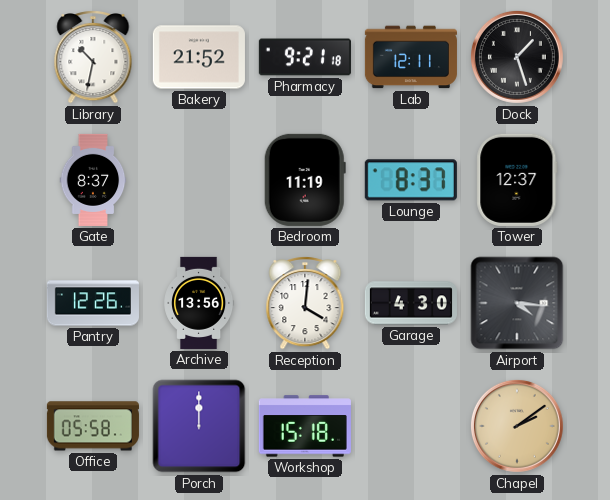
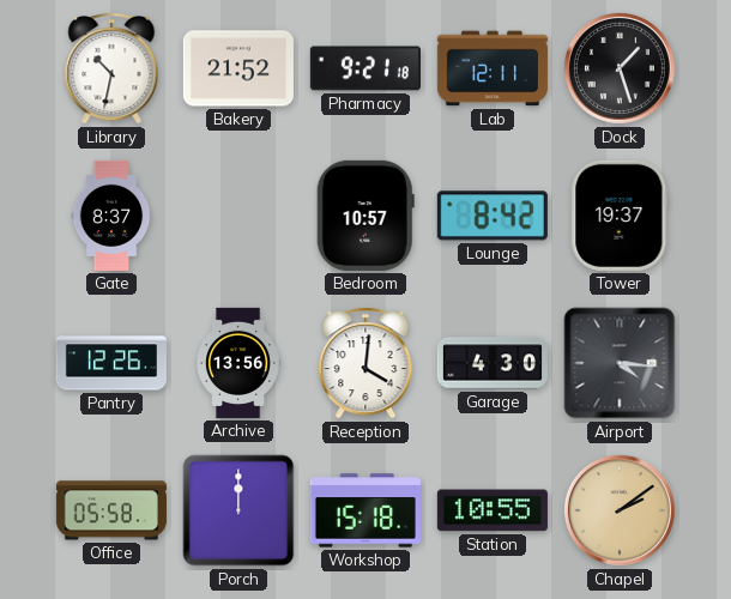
Bedroom: 11:19 -> 10:57 (365, 216)
Lounge: 8:37 -> 8:42 (493, 216)
Tower: 12:37 -> 19:37 (620, 216)
Station: none -> 10:55 (493, 510)
